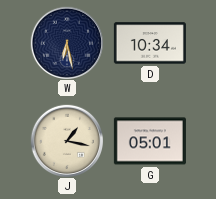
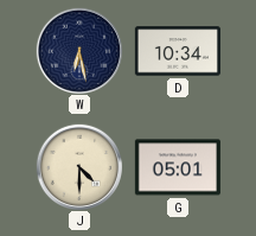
J: 1:17 -> 4:30 (78, 166)
